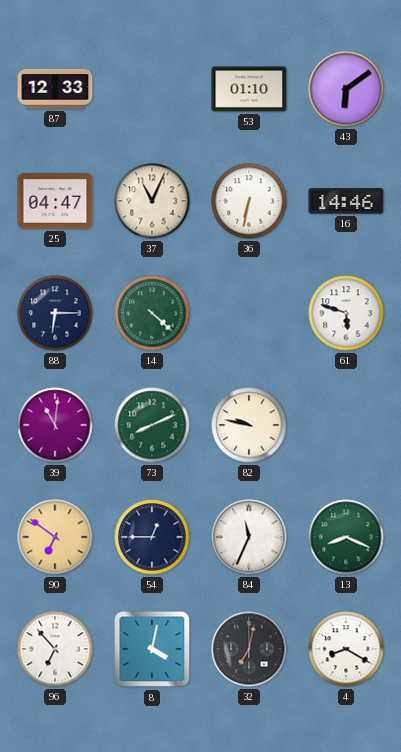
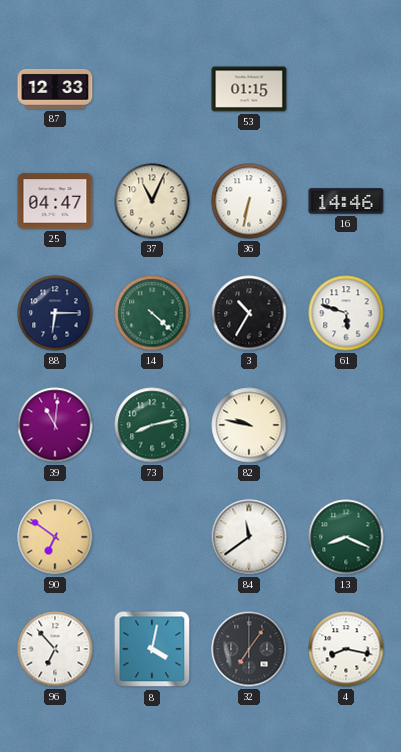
53: 01:10 -> 01:15 (249, 89)
43: 6:09 -> none (346, 89)
3: none -> 10:35 (249, 313)
73: 8:11 -> 8:13 (152, 425)
54: 12:45 -> none (152, 537)
84: 11:34 -> 11:39 (249, 537)
32: 7:02 -> 7:06 (249, 649)
4: 8:20 -> 8:17 (346, 649)
